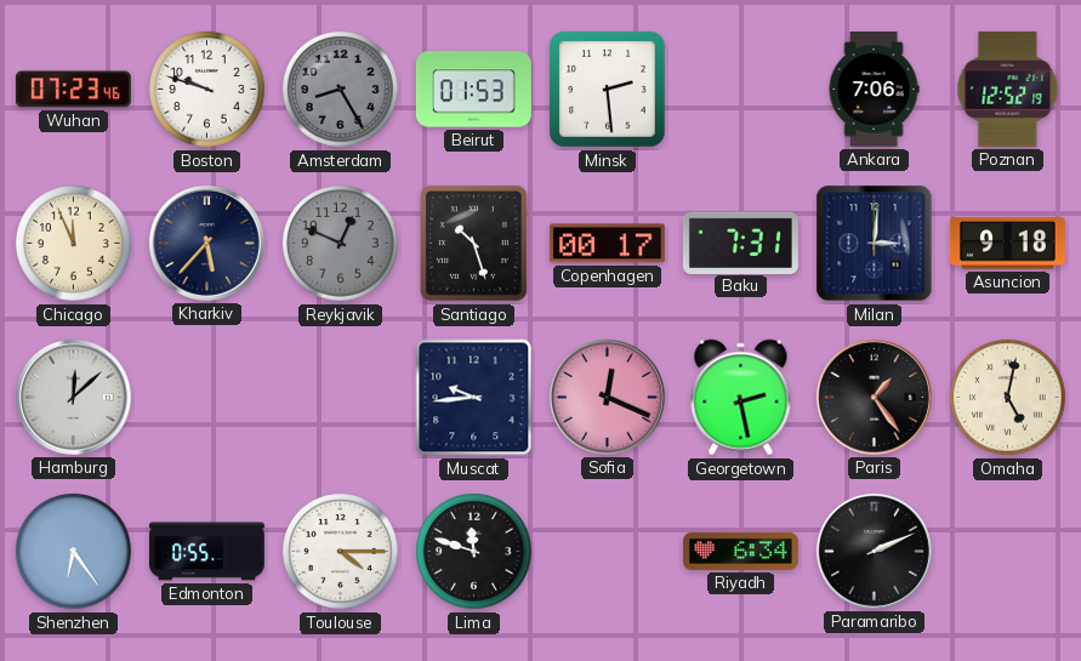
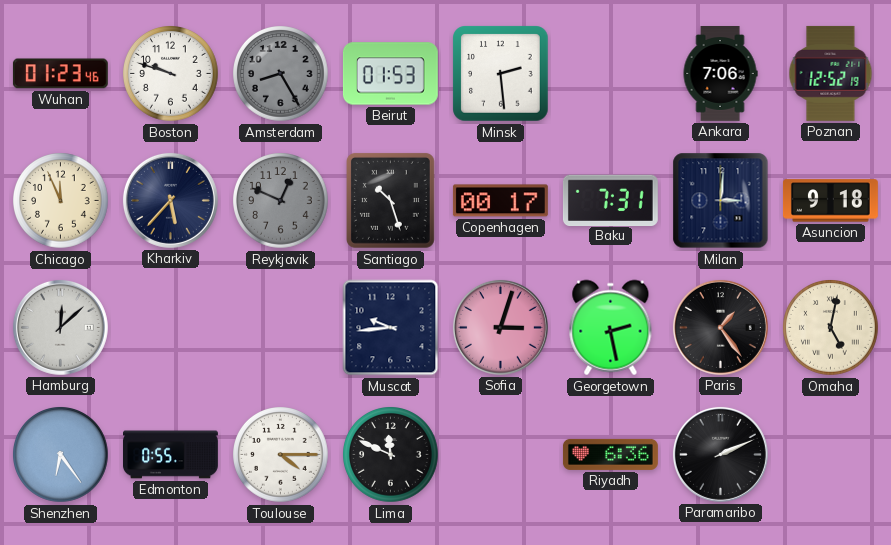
Wuhan: 07:23 -> 01:23 (60, 74)
Sofia: 12:19 -> 3:03 (500, 327)
Lima: 11:48 -> 11:49 (391, 455)
Riyadh: 6:34 -> 6:36 (610, 454)
